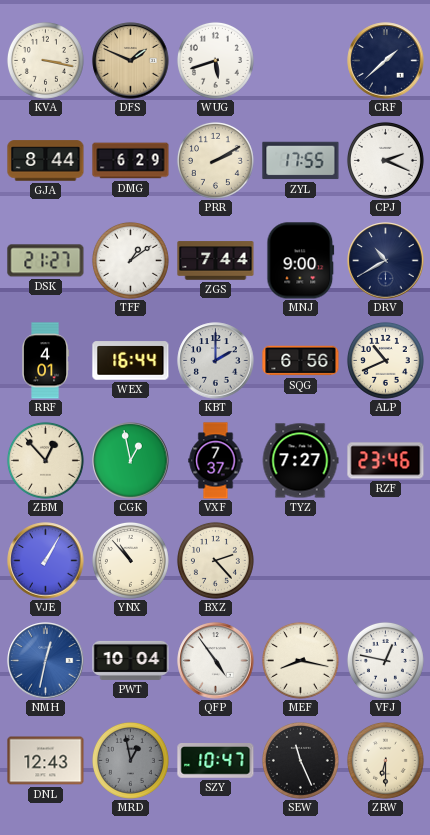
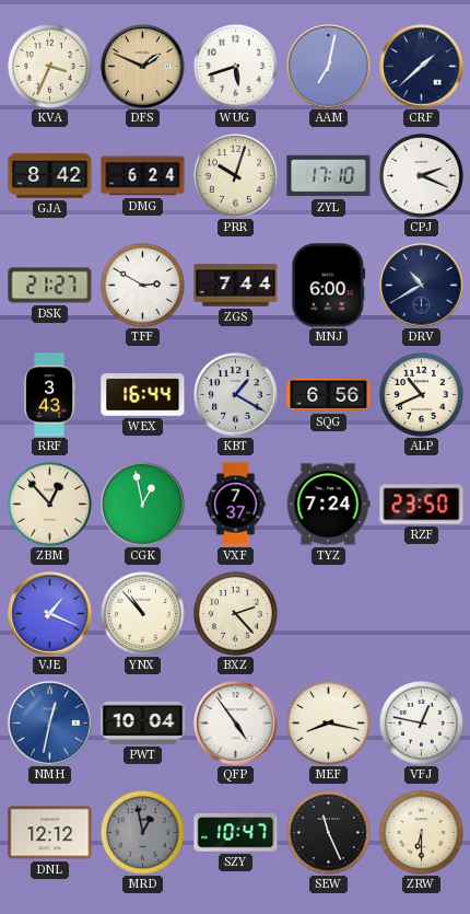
KVA: 3:17 -> 3:34 (49, 66)
AAM: none -> 7:02 (329, 67)
GJA: 8:44 -> 8:42 (50, 176)
DMG: 6:29 -> 6:24 (143, 176)
PRR: 2:10 -> 10:03 (235, 175)
ZYL: 17:55 -> 17:10 (329, 176)
TFF: 1:09 -> 2:50 (142, 285)
MNJ: 9:00 -> 6:00 (329, 286)
RRF: 4:01 -> 3:43 (50, 395)
KBT: 2:00 -> 1:20 (236, 395)
TYZ: 7:27 -> 7:24 (328, 505)
RZF: 23:46 -> 23:50 (422, 505)
VJE: 1:05 -> 1:19 (50, 614)
DNL: 12:43 -> 12:12 (50, 833)
